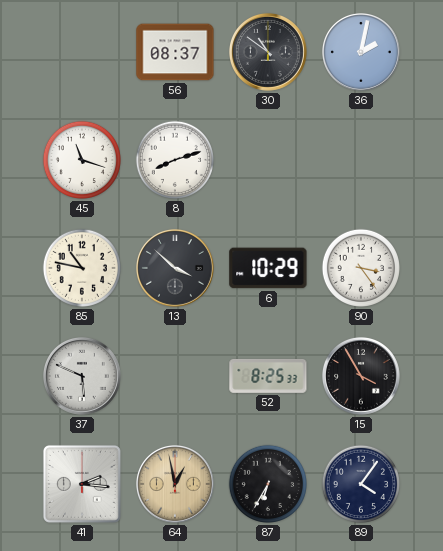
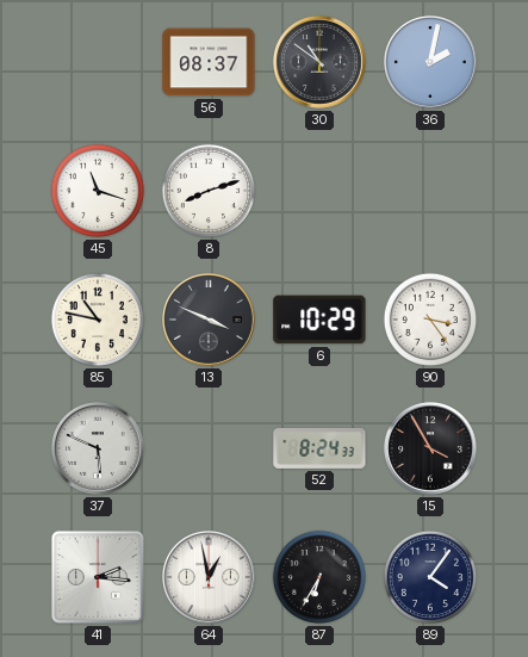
13: 3:52 -> 3:49 (209, 320)
52: 8:25 -> 8:24 (319, 448)
64 dial: champagne -> white (209, 577)
